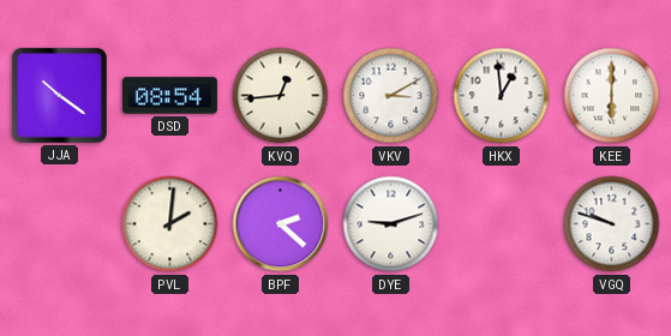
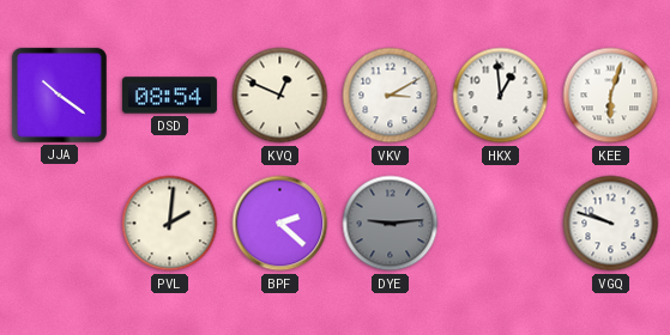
KVQ: 12:44 -> 12:49 (280, 96)
KEE: 6:00 -> 6:03 (611, 96)
DYE: 9:12 -> 9:14 (391, 224)
DYE dial: white -> grey (391, 224)
